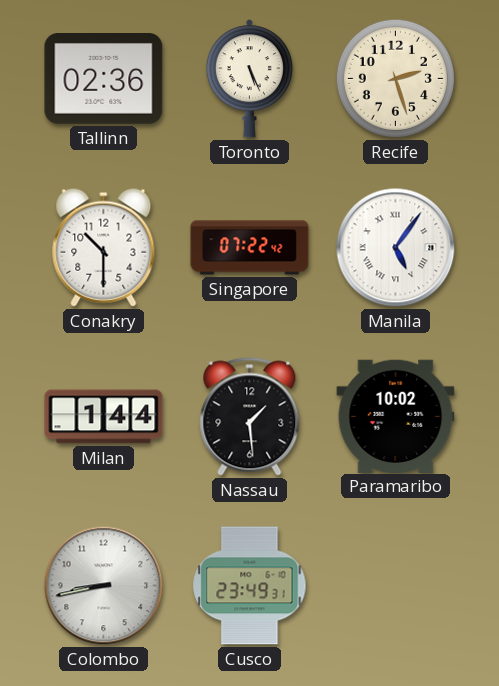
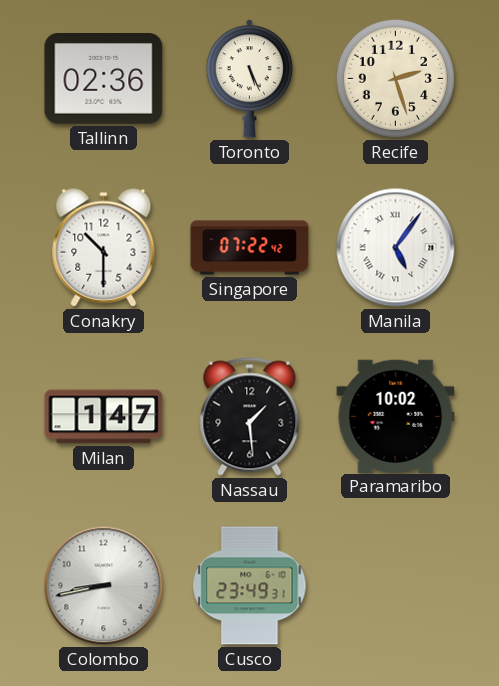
Milan: 1:44 -> 1:47 (104, 417)
